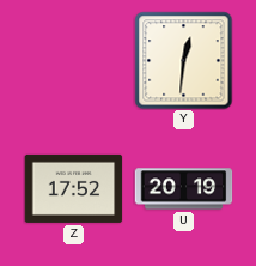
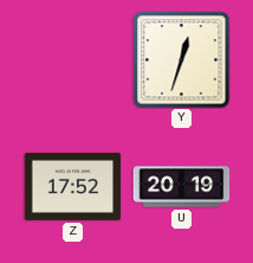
Y: 12:31 -> 12:33 (181, 59)
